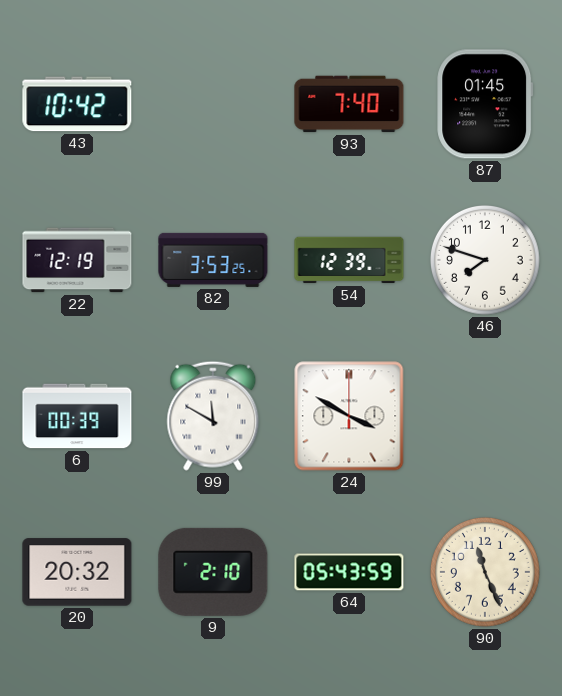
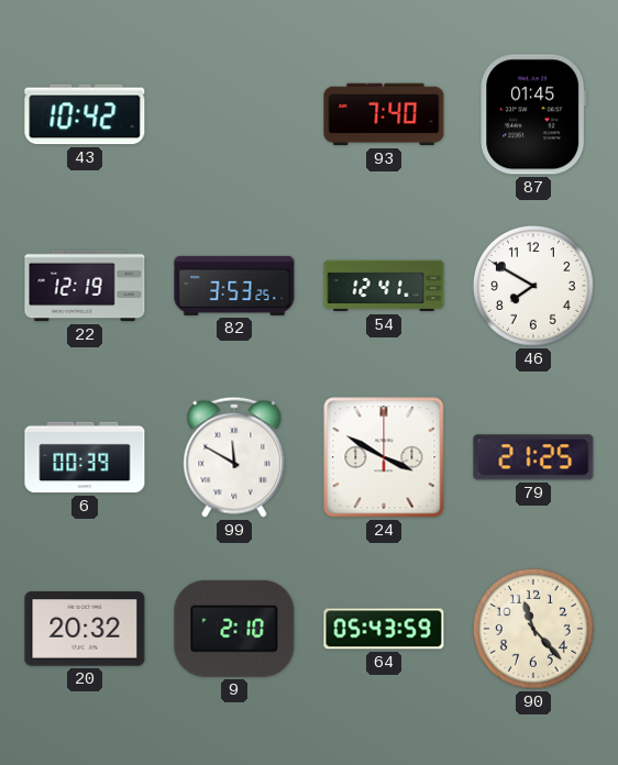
54: 12:39 -> 12:41 (384, 286)
46: 7:48 -> 7:50 (533, 286)
79: none -> 21:25 (533, 457)
90: 11:26 -> 11:23 (533, 629)
